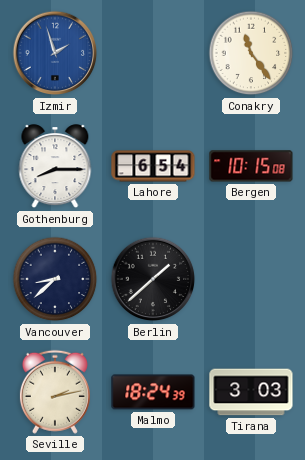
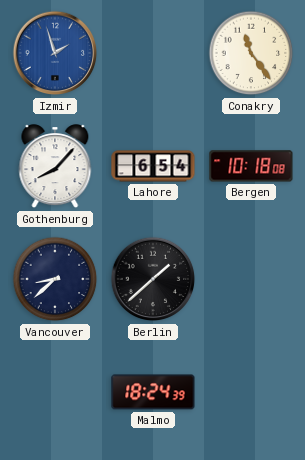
Gothenburg: 8:15 -> 8:07 (55, 167)
Bergen: 10:15 -> 10:18 (251, 166)
Seville: 2:13 -> none (55, 392)
Tirana: 3:03 -> none (251, 392)
